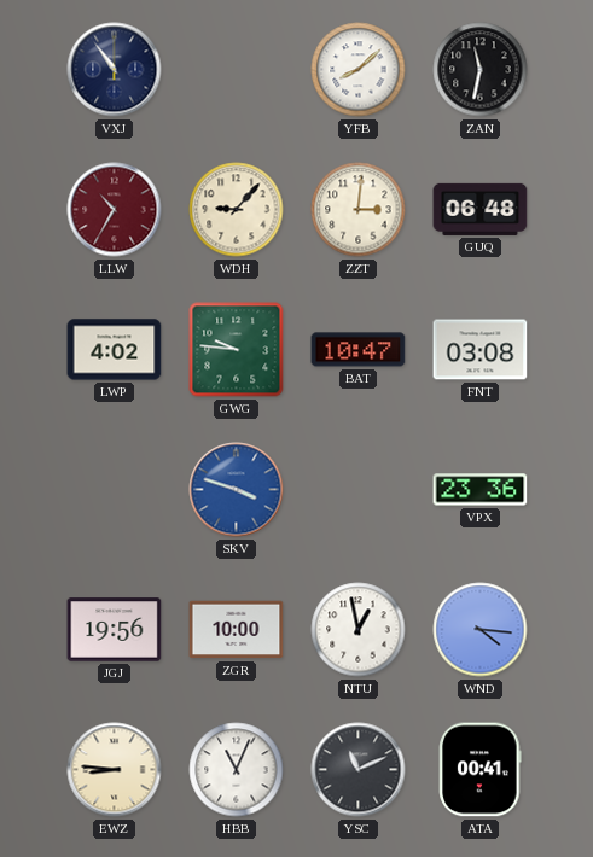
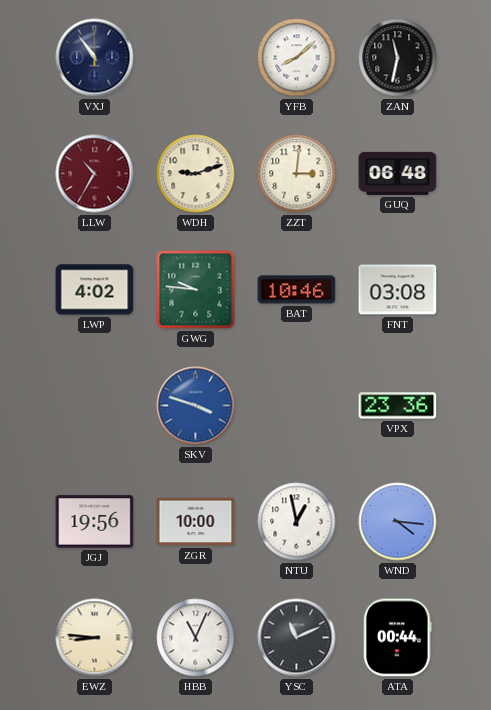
WDH: 9:07 -> 9:12 (196, 174)
BAT: 10:47 -> 10:46 (297, 290)
ATA: 00:41 -> 00:44 (398, 638)
